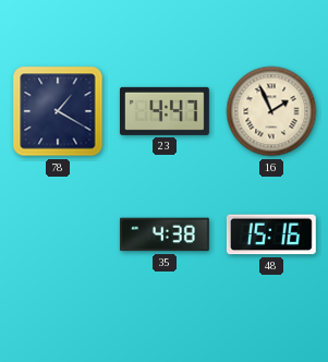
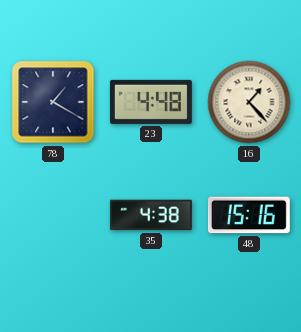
23: 4:47 -> 4:48 (151, 102)
16: 1:56 -> 1:23 (249, 102)
